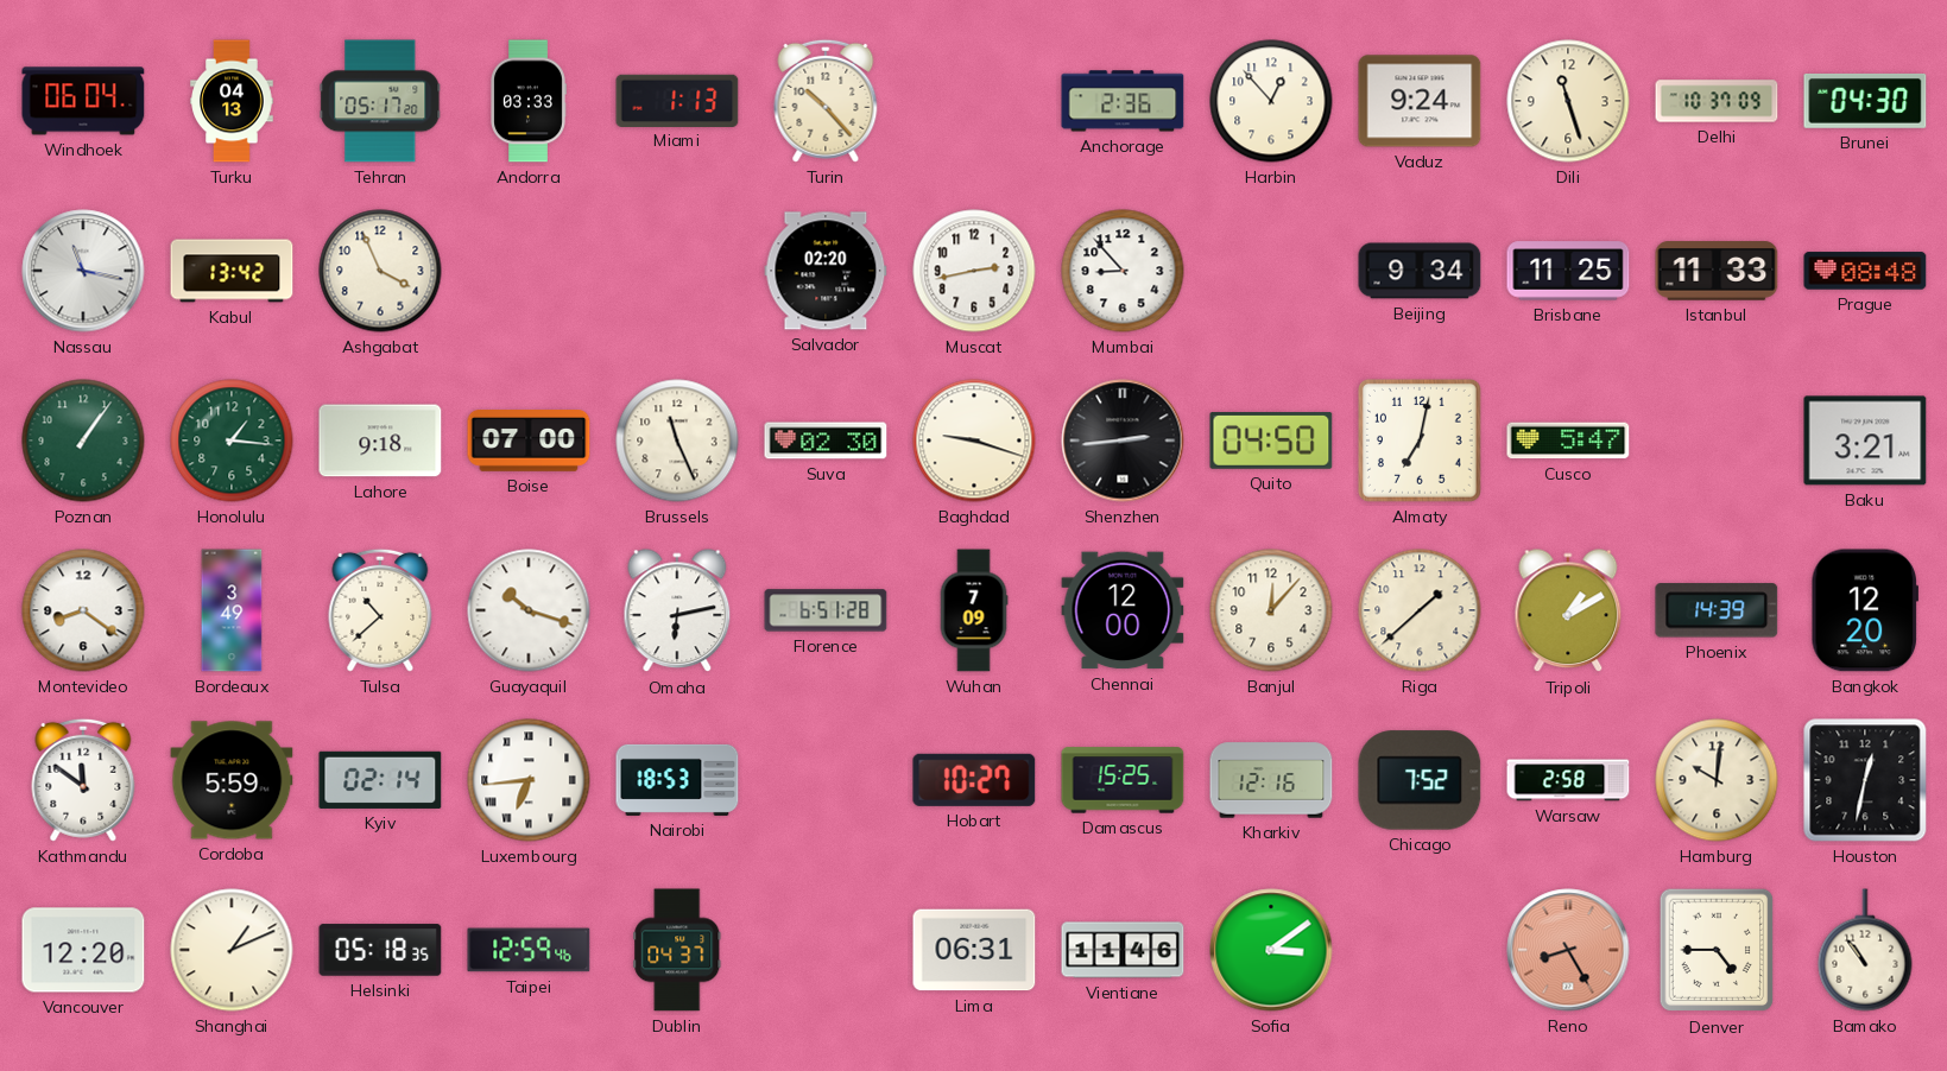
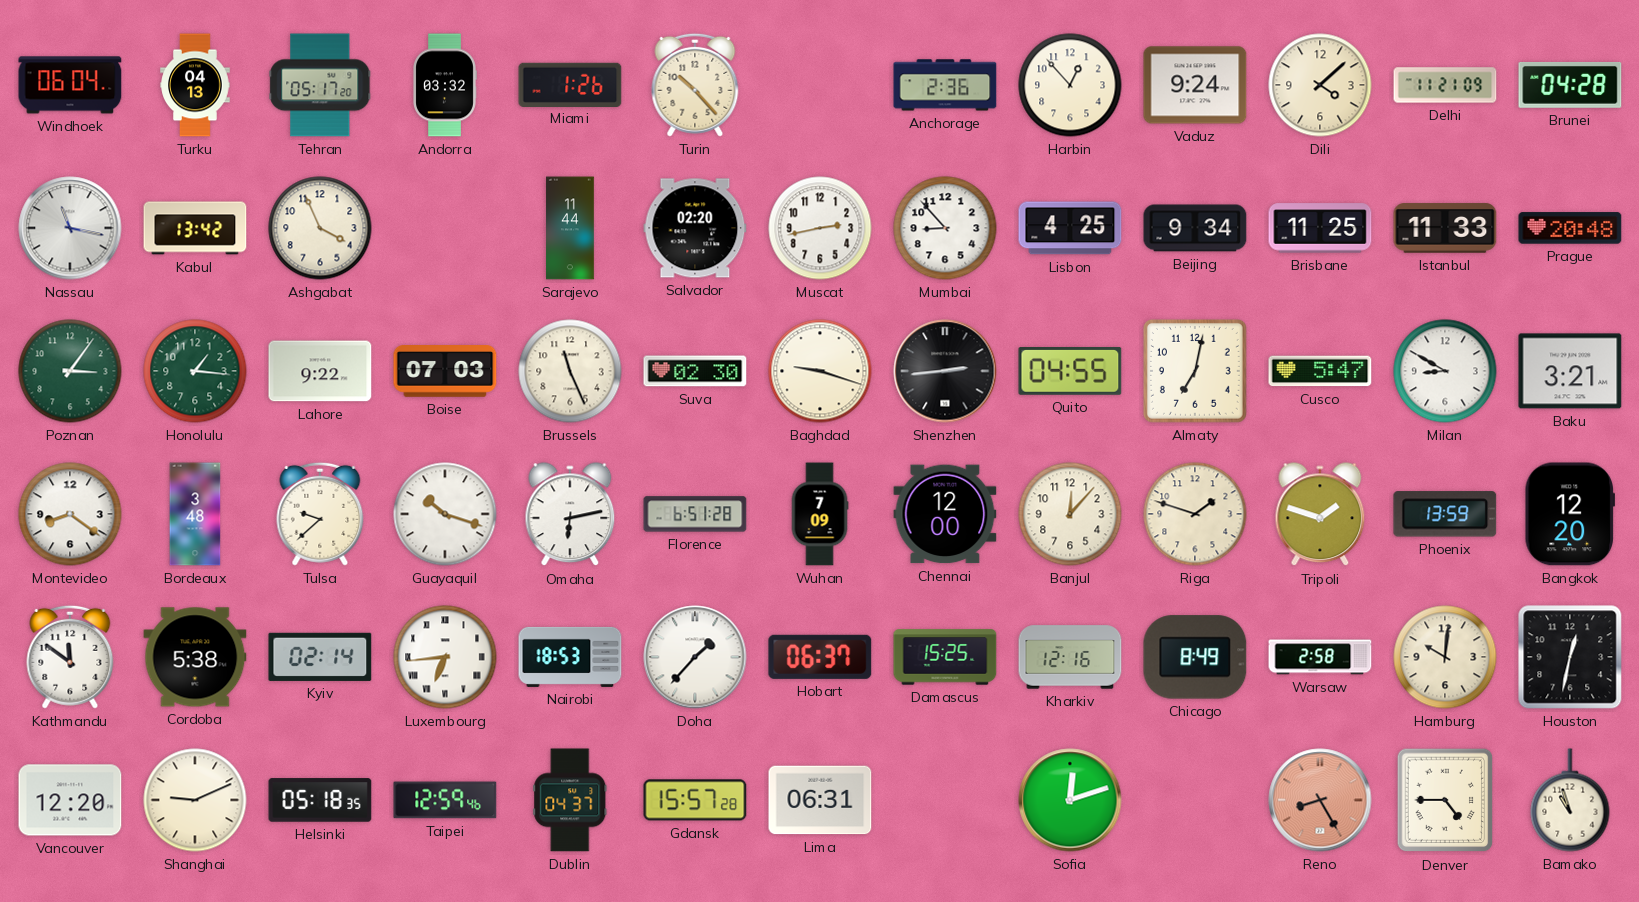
Andorra: 03:33 -> 03:32 (445, 85)
Miami: 1:13 -> 1:26 (570, 84)
Dili: 11:27 -> 4:08 (1320, 85)
Delhi: 10:37 -> 11:21 (1445, 85)
Brunei: 04:30 -> 04:28 (1570, 85)
Sarajevo: none -> 11:44 (570, 228)
Lisbon: none -> 4:25 (1070, 228)
Prague: 08:48 -> 20:48 (1570, 228)
Poznan: 1:06 -> 3:06 (70, 371)
Lahore: 9:18 -> 9:22 (320, 371)
Boise: 07:00 -> 07:03 (445, 372)
Quito: 04:50 -> 04:55 (1070, 372)
Milan: none -> 8:50 (1445, 371)
Bordeaux: 3:49 -> 3:48 (195, 514)
Tulsa: 10:38 -> 9:38 (320, 514)
Riga: 1:38 -> 1:48 (1195, 514)
Tripoli: 1:10 -> 1:48 (1320, 515)
Phoenix: 14:39 -> 13:59 (1445, 514)
Cordoba: 5:59 -> 5:38 (195, 657)
Doha: none -> 1:37 (695, 657)
Hobart: 10:27 -> 06:37 (820, 657)
Chicago: 7:52 -> 8:49 (1195, 657)
Shanghai: 1:11 -> 9:11 (195, 800)
Gdansk: none -> 15:57 (695, 800)
Vientiane: 11:46 -> none (1123, 950)
Sofia: 3:09 -> 12:12 (1070, 800)
Bamako: 10:54 -> 10:57 (1570, 800)
